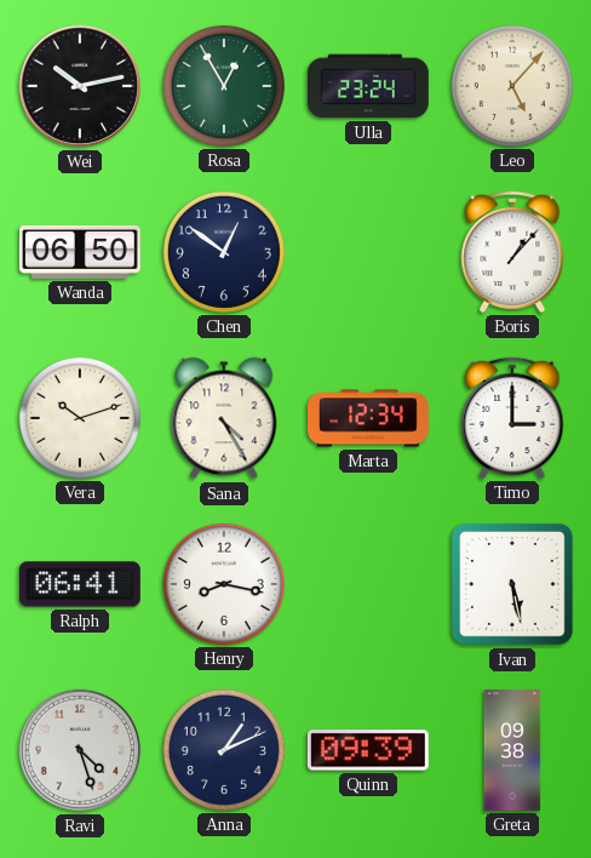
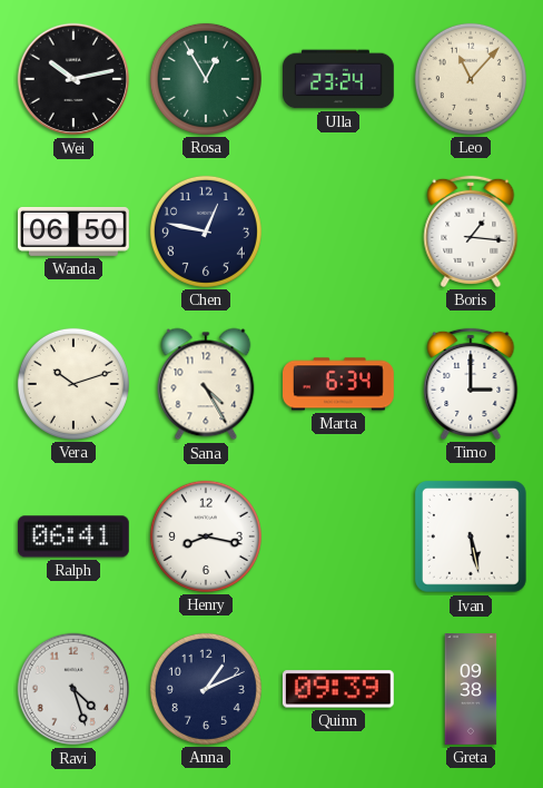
Leo: 5:07 -> 11:07 (471, 79)
Chen: 12:51 -> 12:47 (206, 232)
Boris: 1:07 -> 1:16 (471, 232)
Marta: 12:34 -> 6:34 (339, 384)
